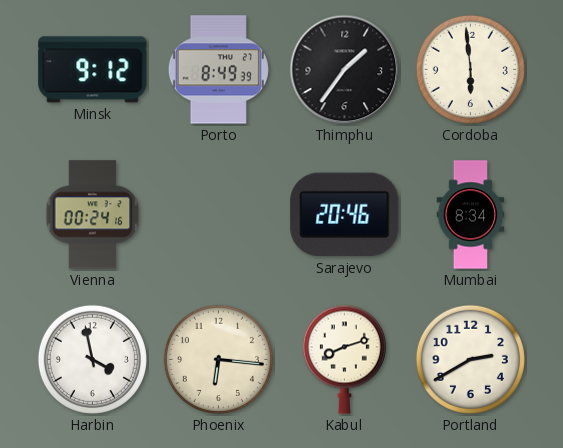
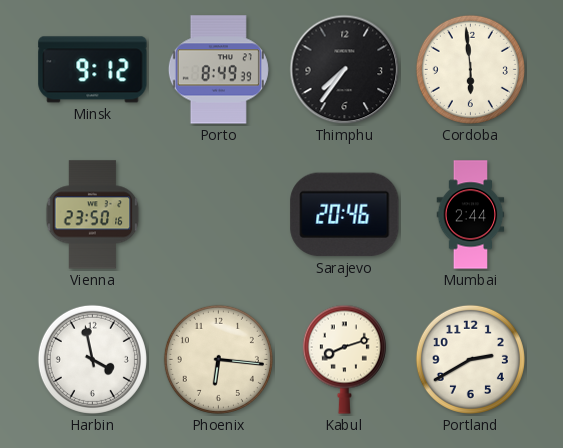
Thimphu: 1:36 -> 7:36 (345, 70)
Vienna: 00:24 -> 23:50 (93, 215)
Mumbai: 8:34 -> 2:44 (471, 215)
